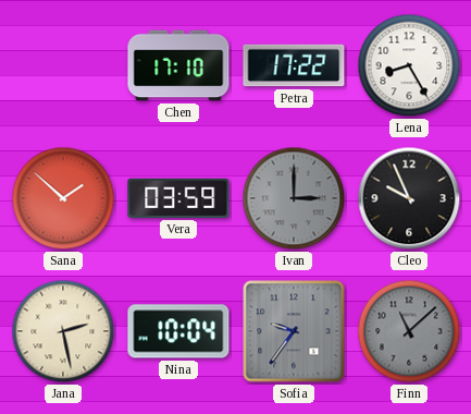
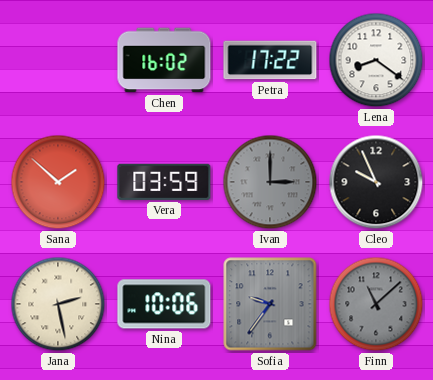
Chen: 17:10 -> 16:02 (164, 60)
Lena: 8:25 -> 8:21 (376, 60)
Nina: 10:04 -> 10:06 (164, 304)
